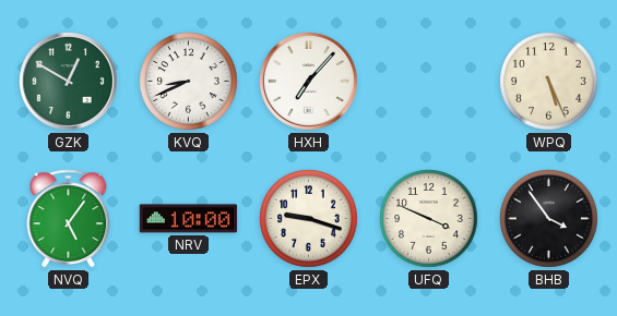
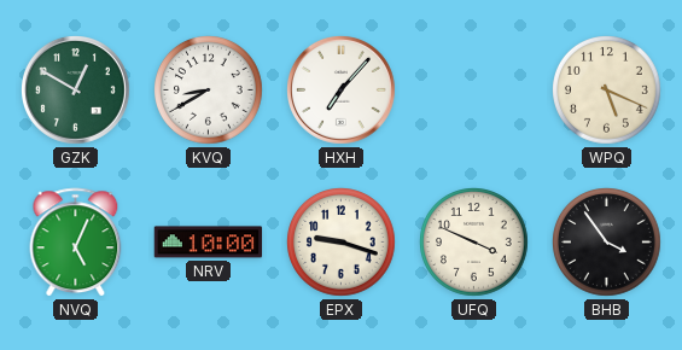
KVQ: 8:41 -> 8:40 (209, 91)
WPQ: 5:26 -> 5:19 (607, 91)
NVQ: 5:06 -> 5:04 (76, 243)
